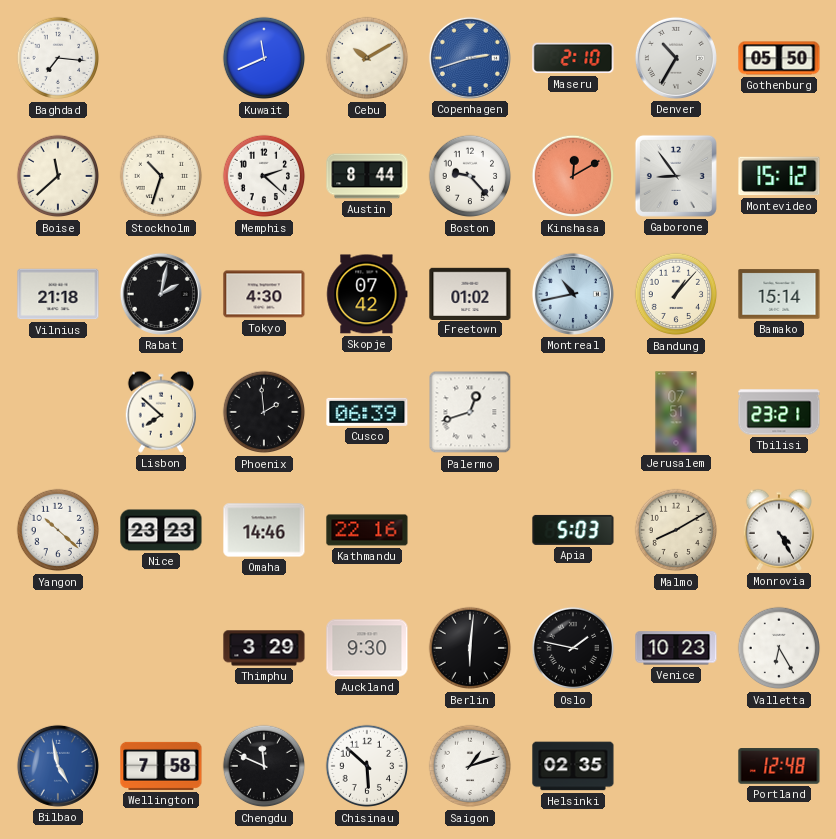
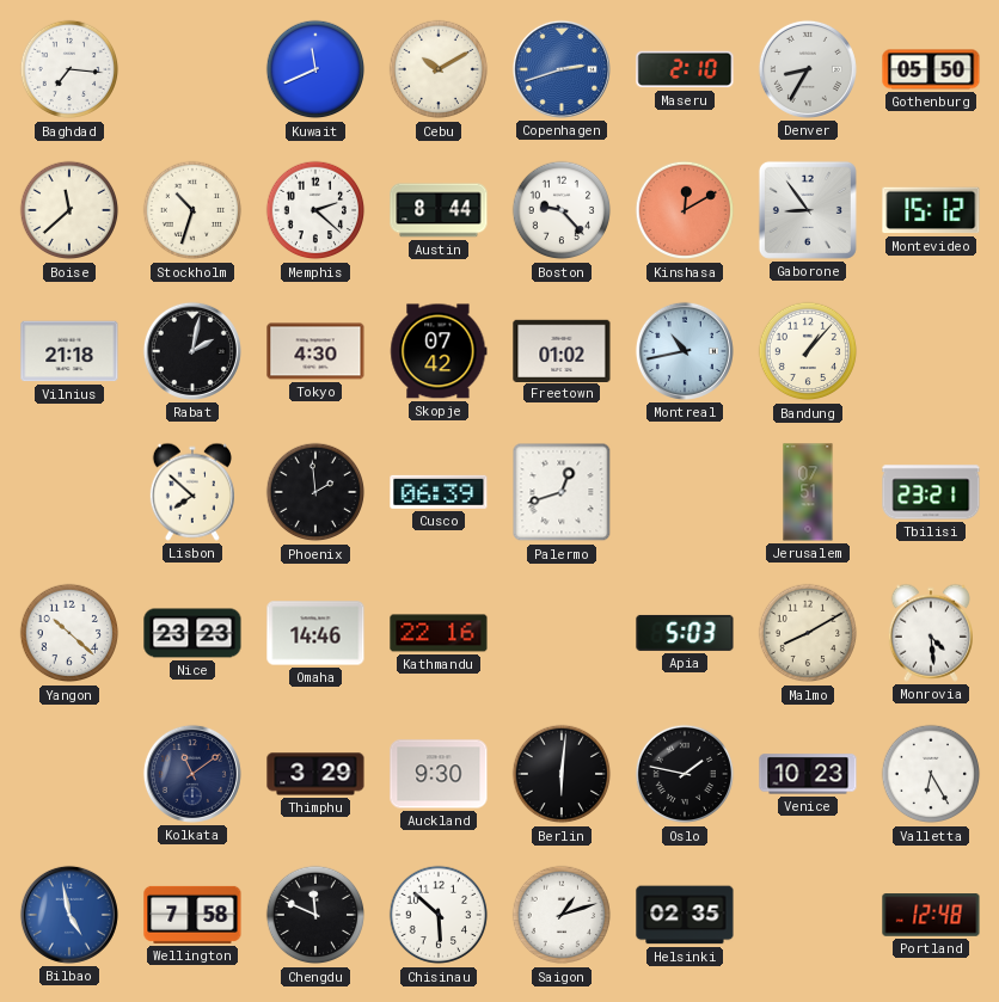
Denver: 10:35 -> 8:35 (808, 69)
Bamako: 15:14 -> none (779, 294)
Monrovia: 4:25 -> 4:29 (930, 633)
Kolkata: none -> 11:09 (192, 774)
